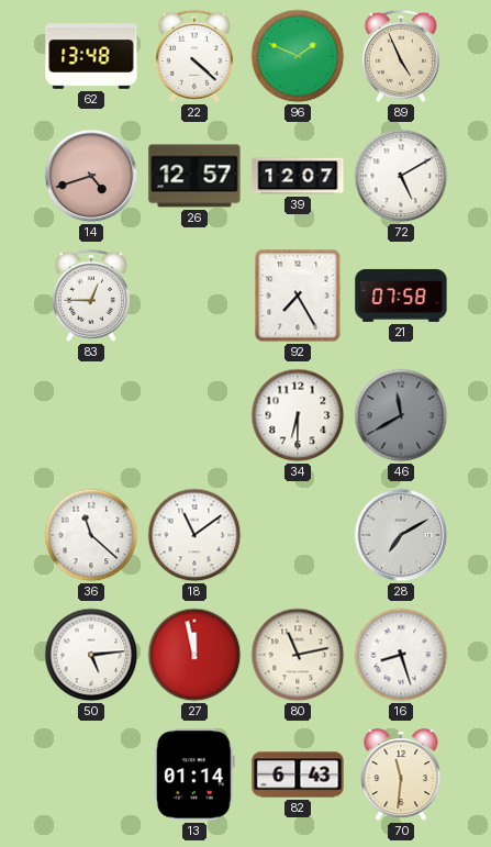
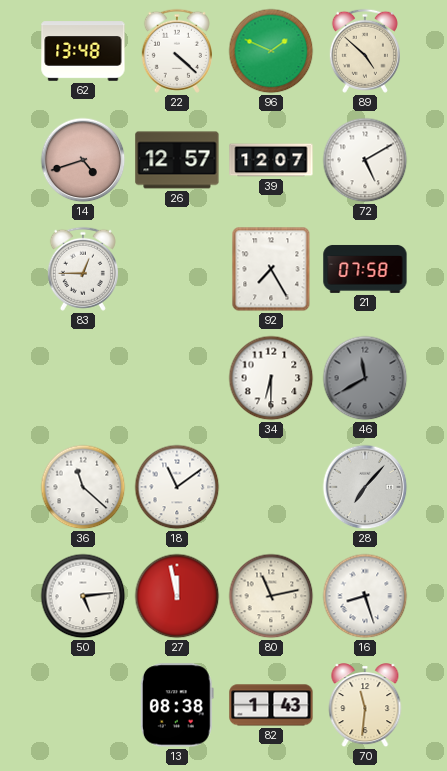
89: 4:56 -> 4:52 (365, 51)
28: 7:10 -> 7:07 (365, 487)
13: 01:14 -> 08:38 (177, 705)
82: 6:43 -> 1:43 (271, 705)
